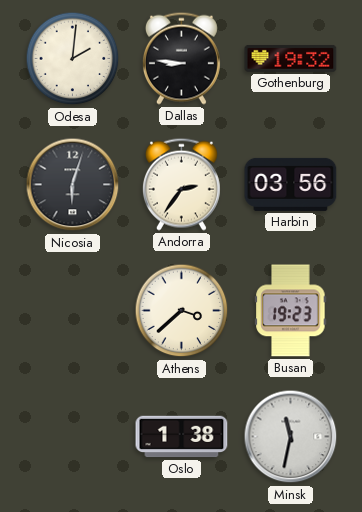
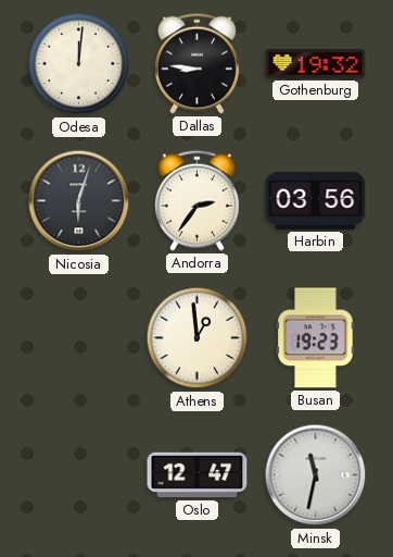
Odesa: 2:01 -> 12:01 (79, 64)
Athens: 3:38 -> 12:59 (198, 338)
Oslo: 1:38 -> 12:47 (198, 475)
